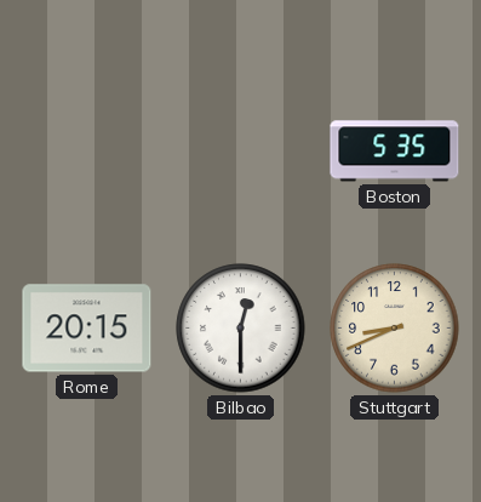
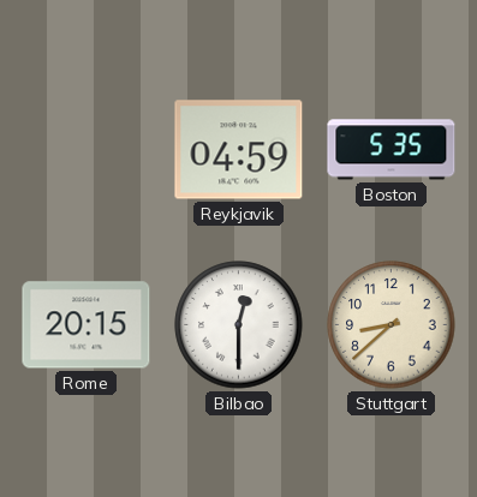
Reykjavik: none -> 04:59 (239, 150)
Stuttgart: 8:41 -> 8:38 (392, 325)
